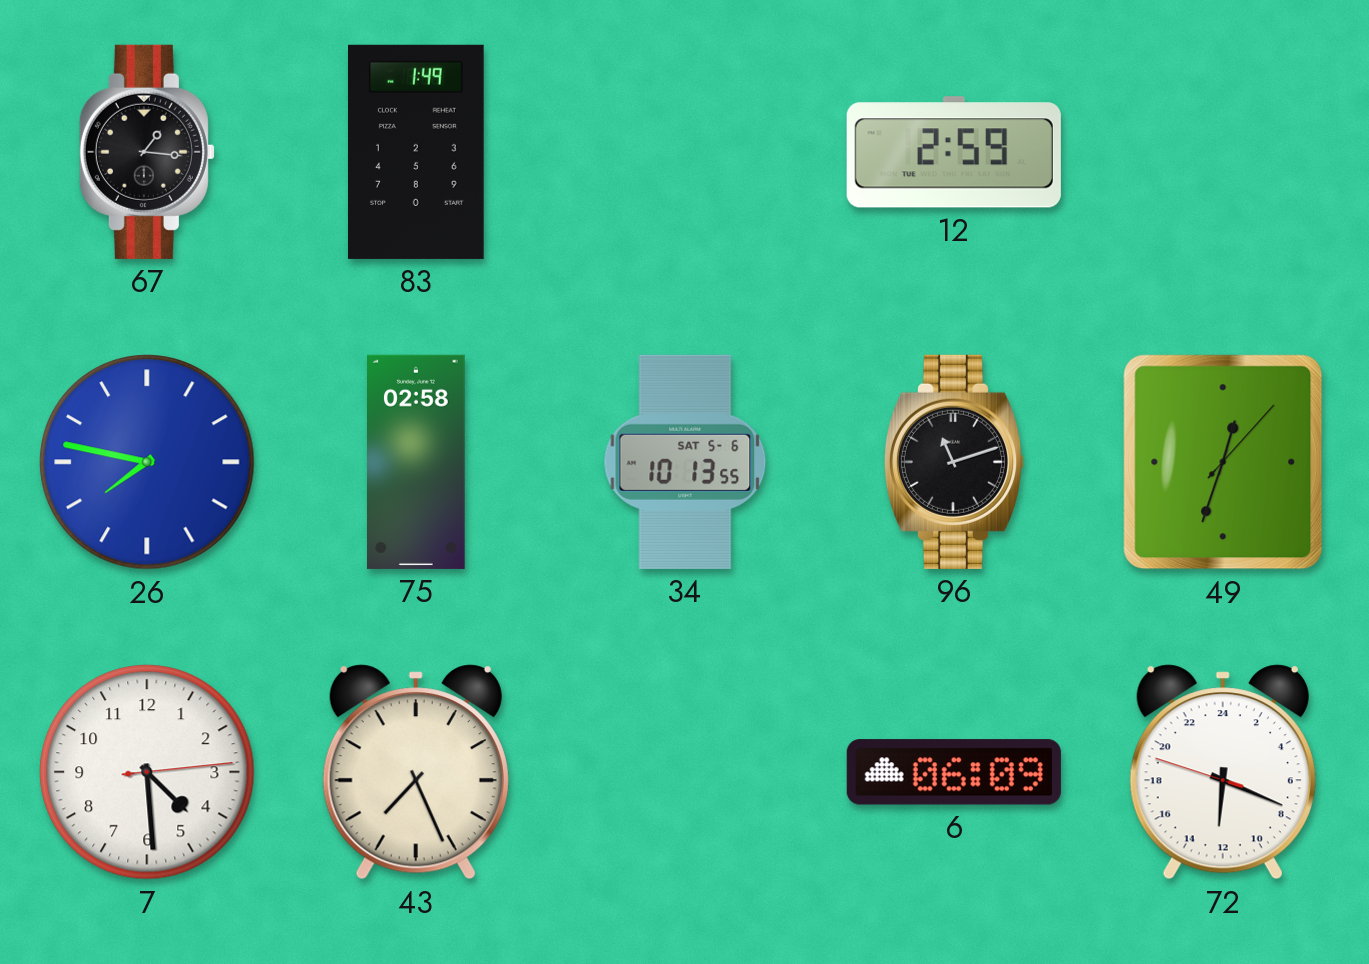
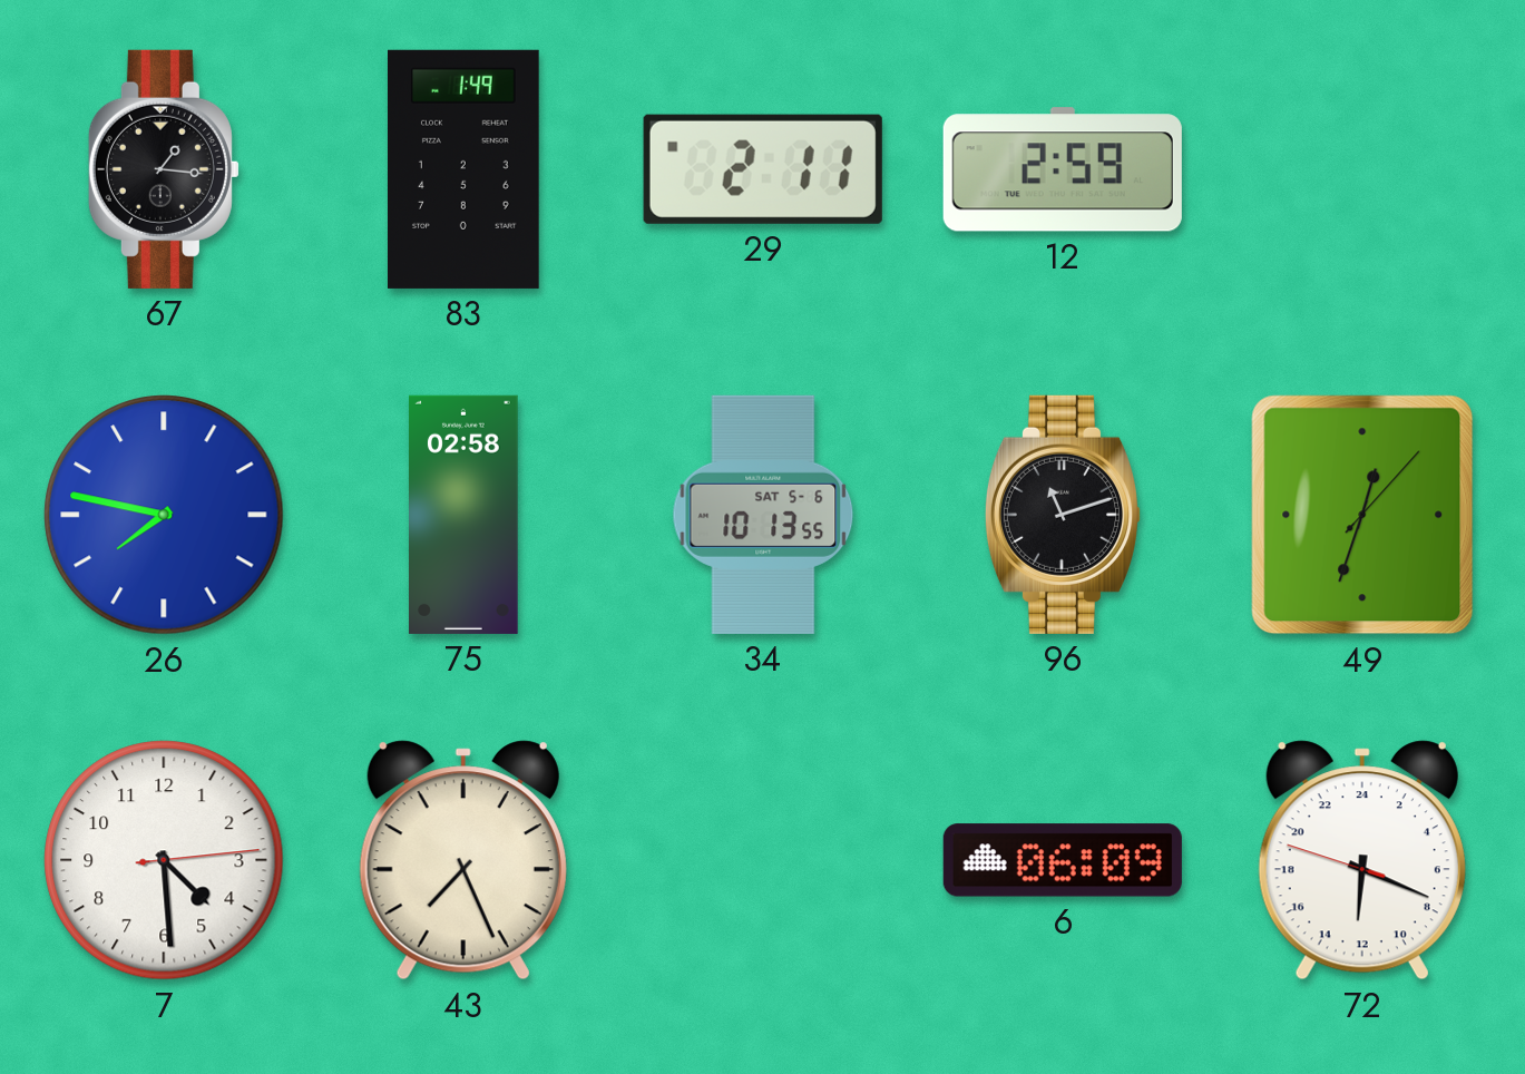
29: none -> 2:11 (763, 169)
